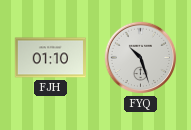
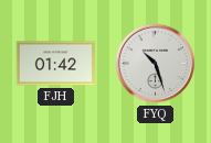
FJH: 01:10 -> 01:42 (55, 64)
